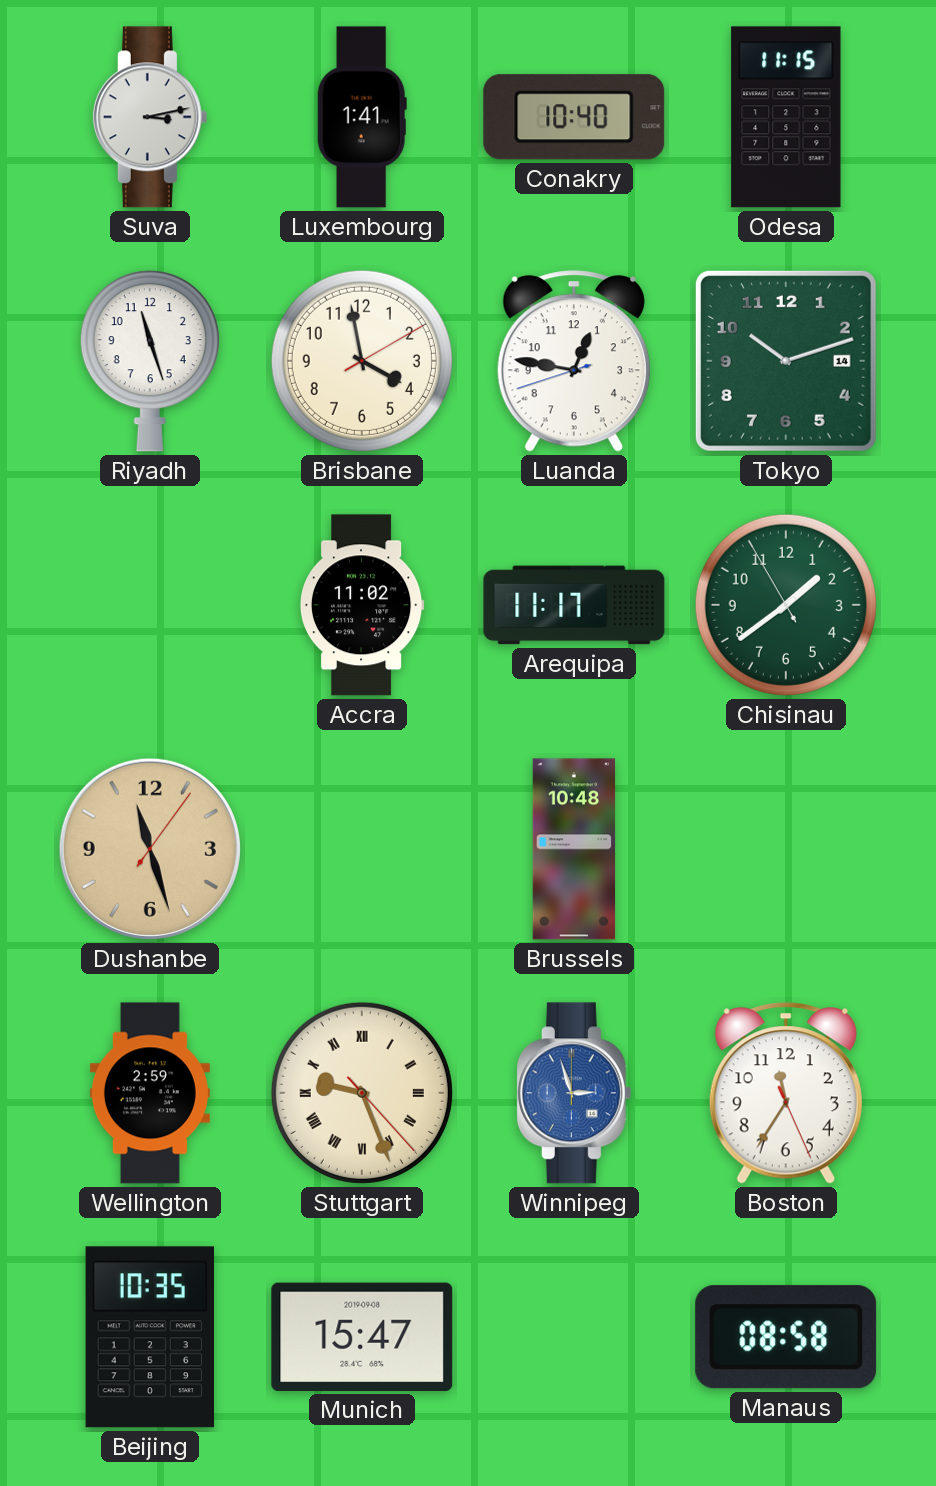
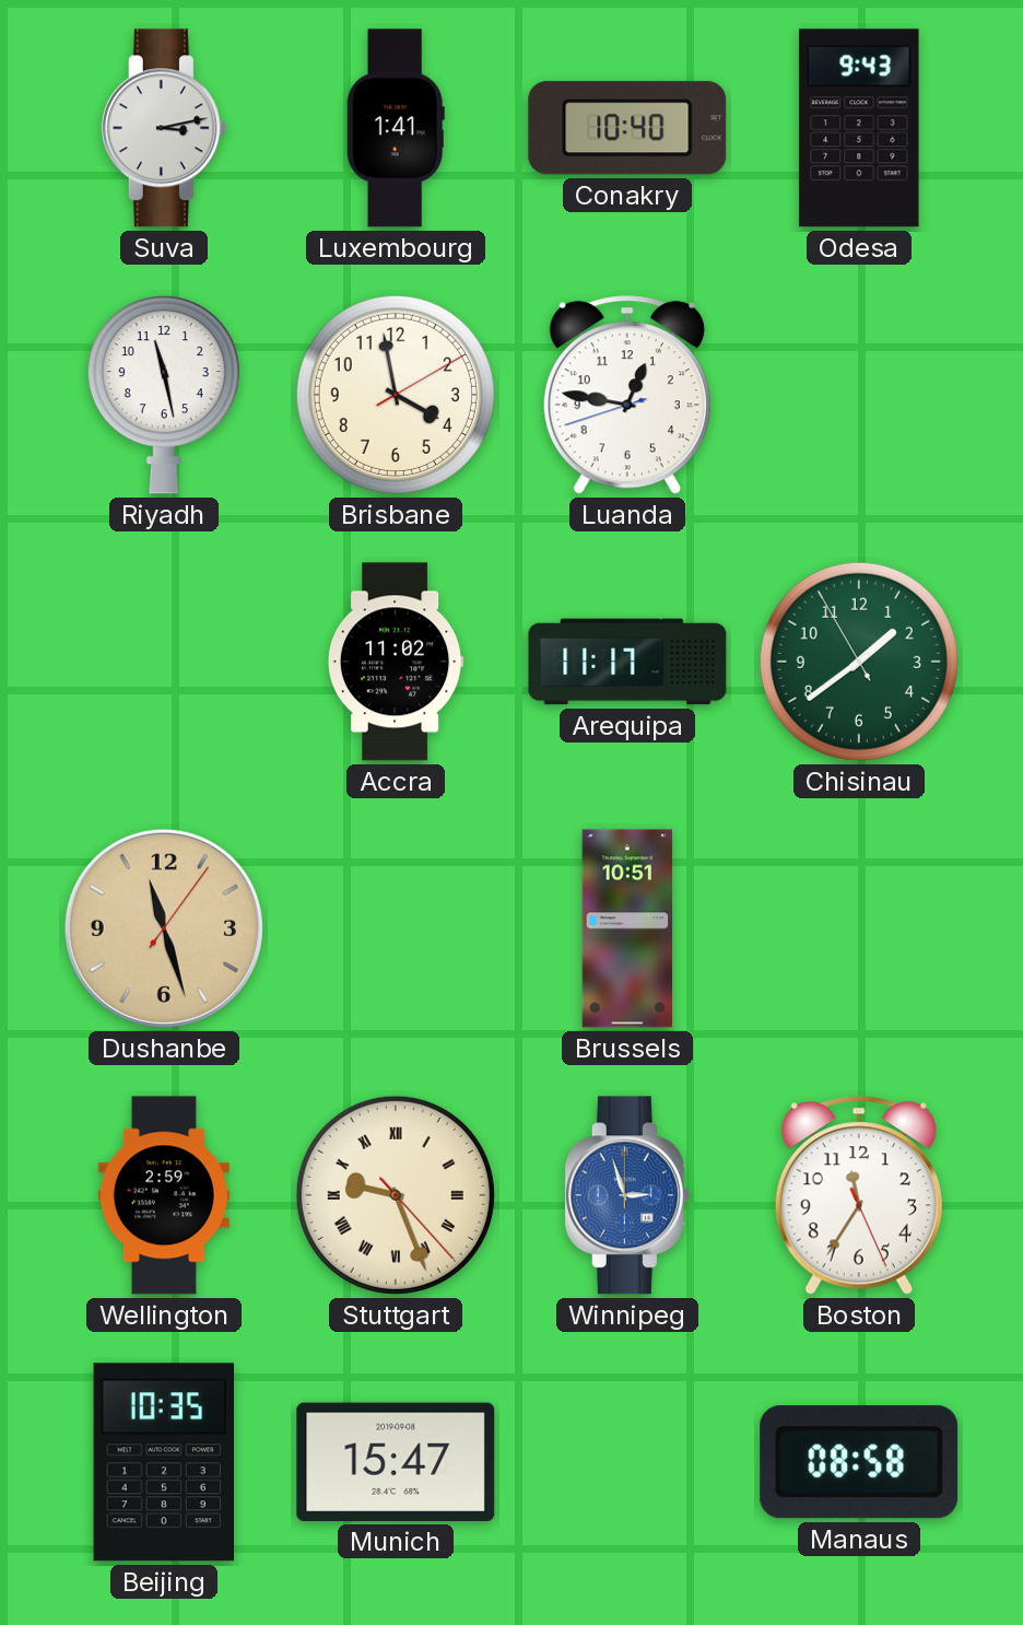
Odesa: 11:15 -> 9:43 (859, 128)
Riyadh: 11:27 -> 11:28 (164, 395)
Tokyo: 10:12 -> none (786, 361)
Brussels: 10:48 -> 10:51 (627, 928)
